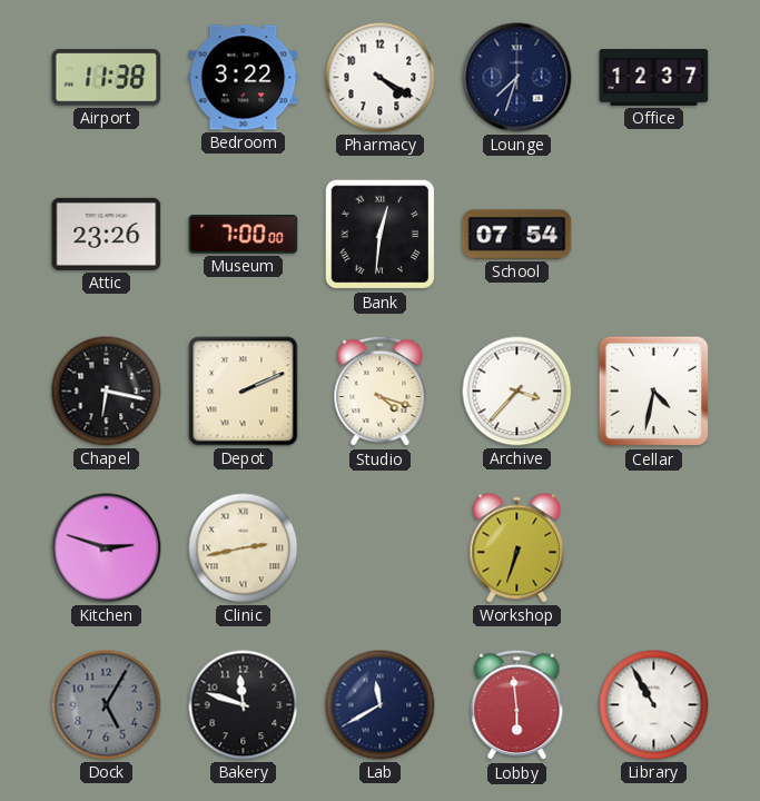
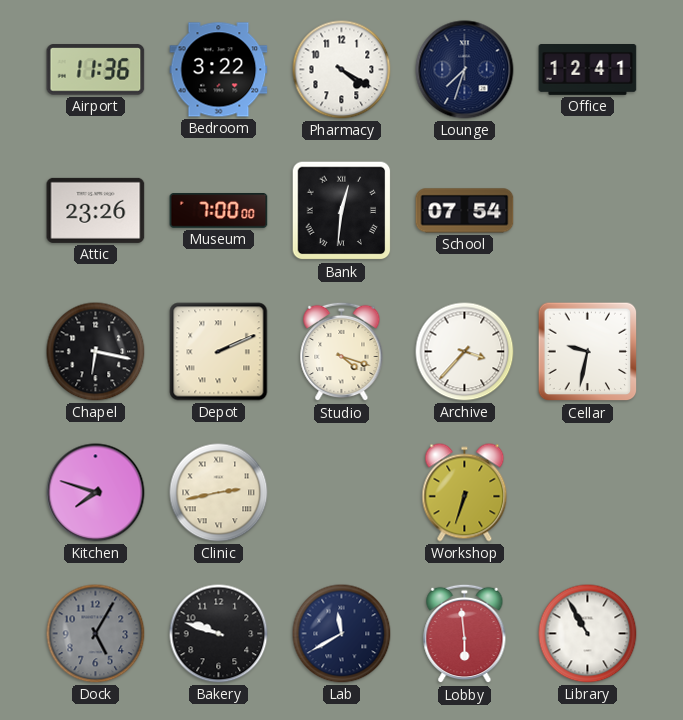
Airport: 11:38 -> 11:36 (96, 70)
Office: 12:37 -> 12:41 (588, 70)
Cellar: 4:32 -> 9:32 (588, 352)
Kitchen: 2:48 -> 7:48 (96, 493)
Bakery: 11:48 -> 9:48 (219, 634)
